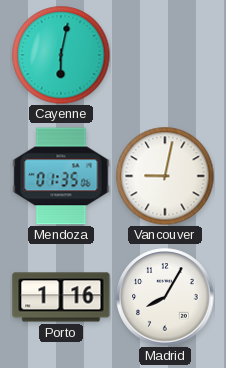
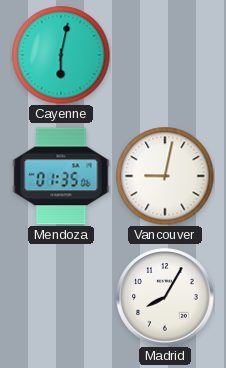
Porto: 1:16 -> none (61, 297)
